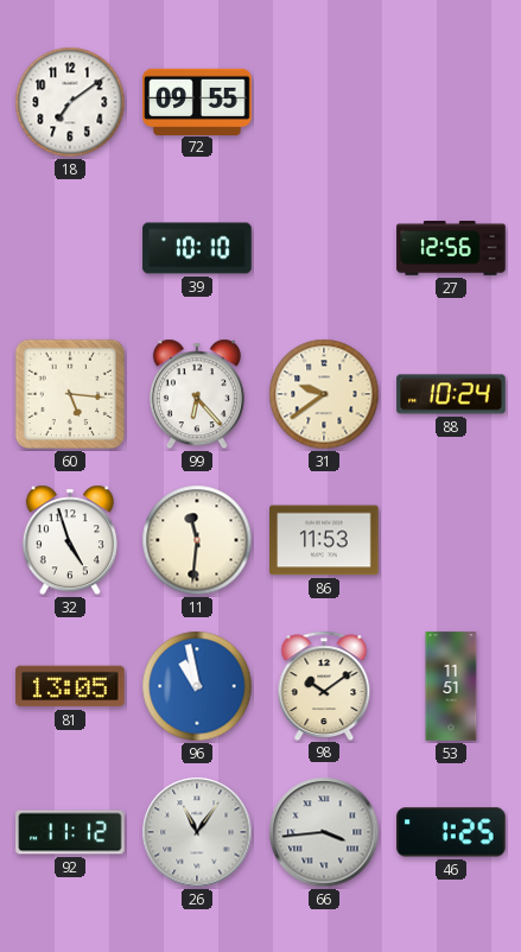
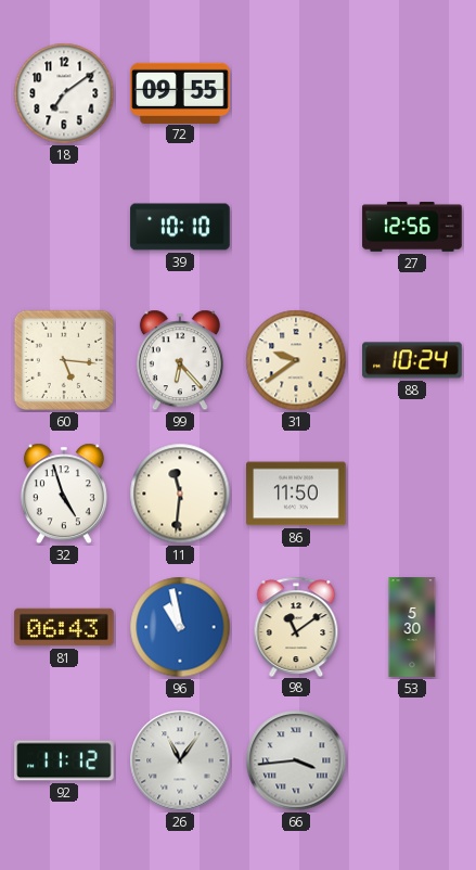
86: 11:53 -> 11:50 (296, 494)
81: 13:05 -> 06:43 (64, 627)
98: 10:09 -> 11:09 (296, 626)
53: 11:51 -> 5:30 (412, 627)
46: 1:25 -> none (451, 832)
